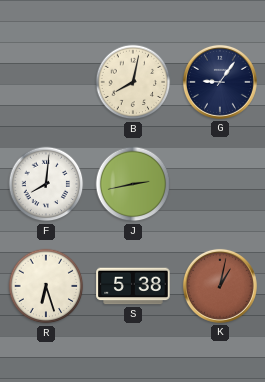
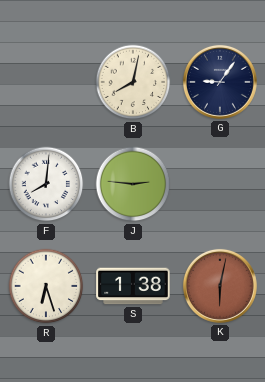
J: 2:43 -> 2:46 (133, 184)
S: 5:38 -> 1:38 (133, 286)
K: 1:02 -> 6:02 (220, 286)
